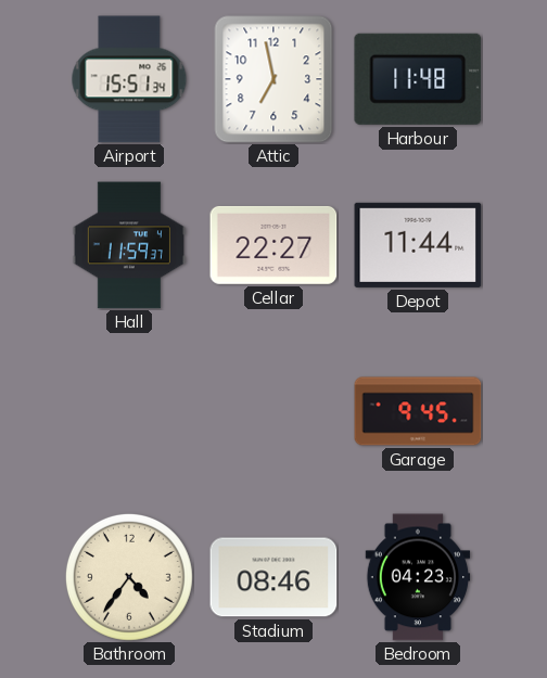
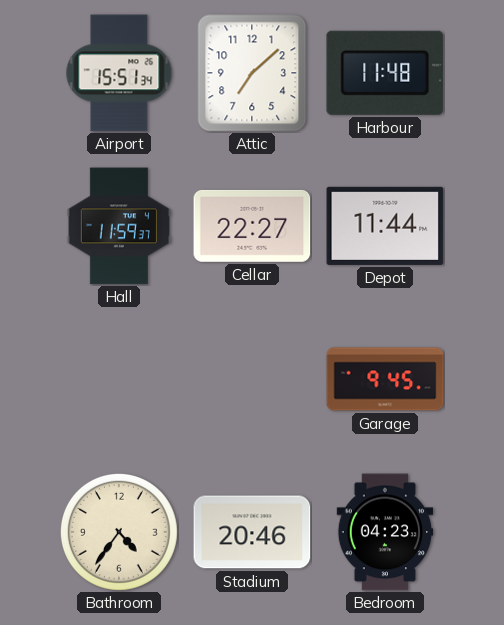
Attic: 6:58 -> 7:08 (252, 73)
Stadium: 08:46 -> 20:46 (252, 532)
